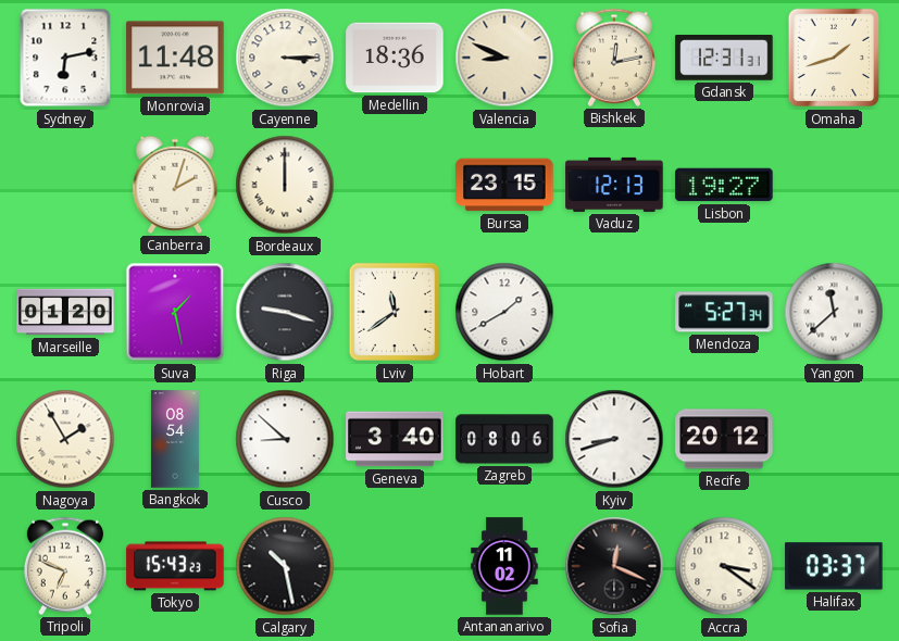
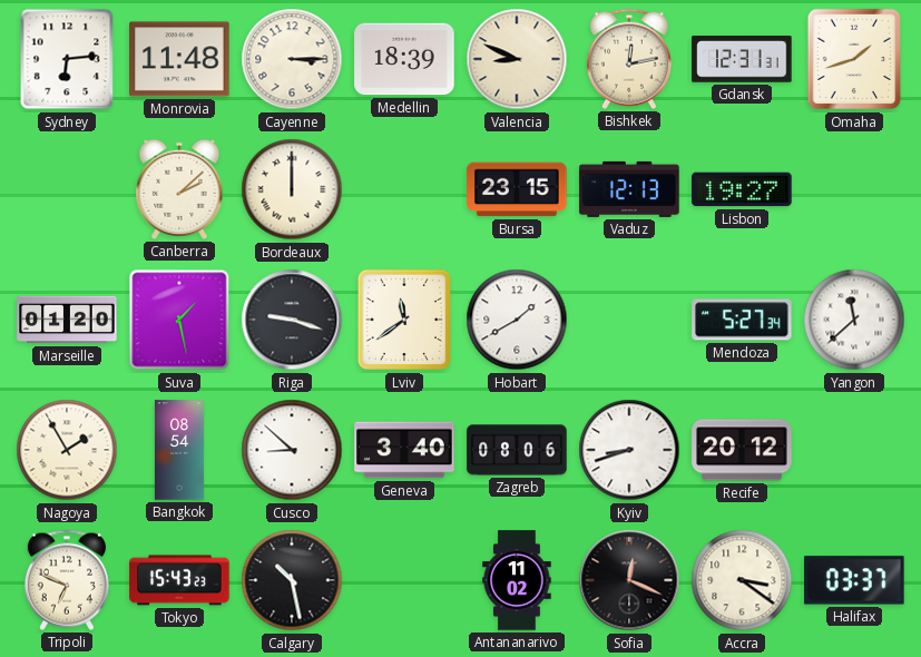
Sydney: 6:13 -> 6:14 (67, 59)
Medellin: 18:36 -> 18:39 (404, 59)
Canberra: 2:03 -> 2:08 (179, 189)
